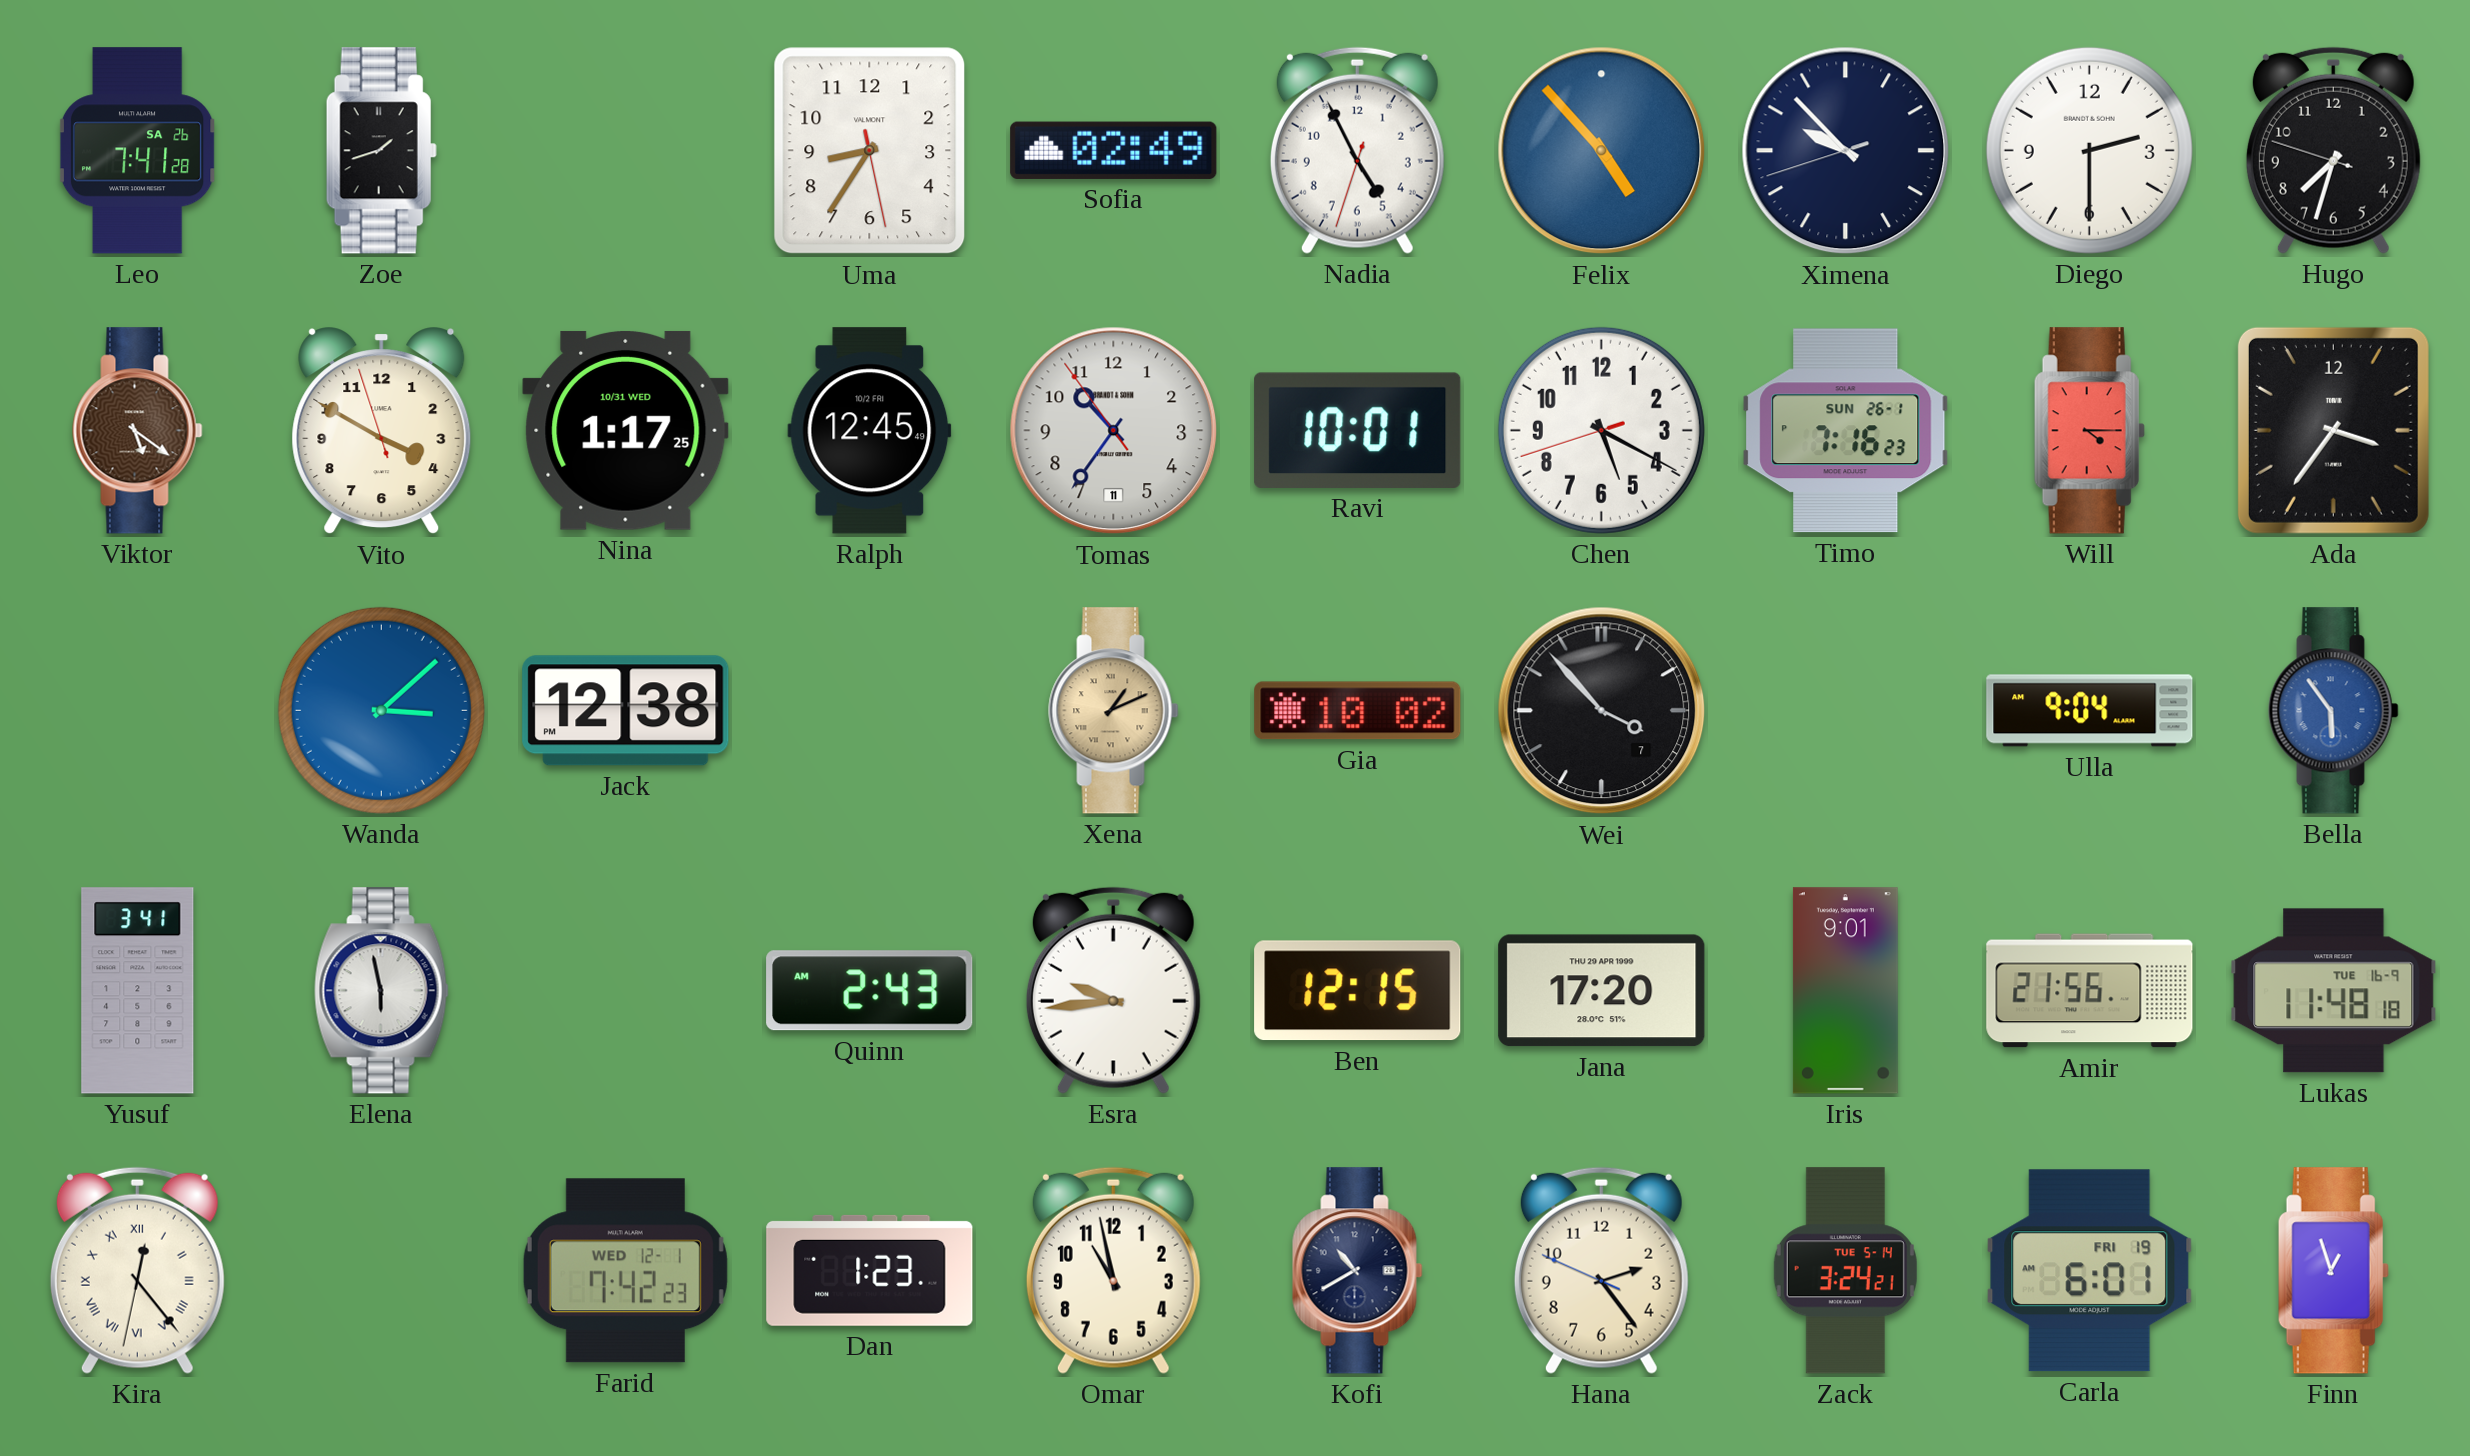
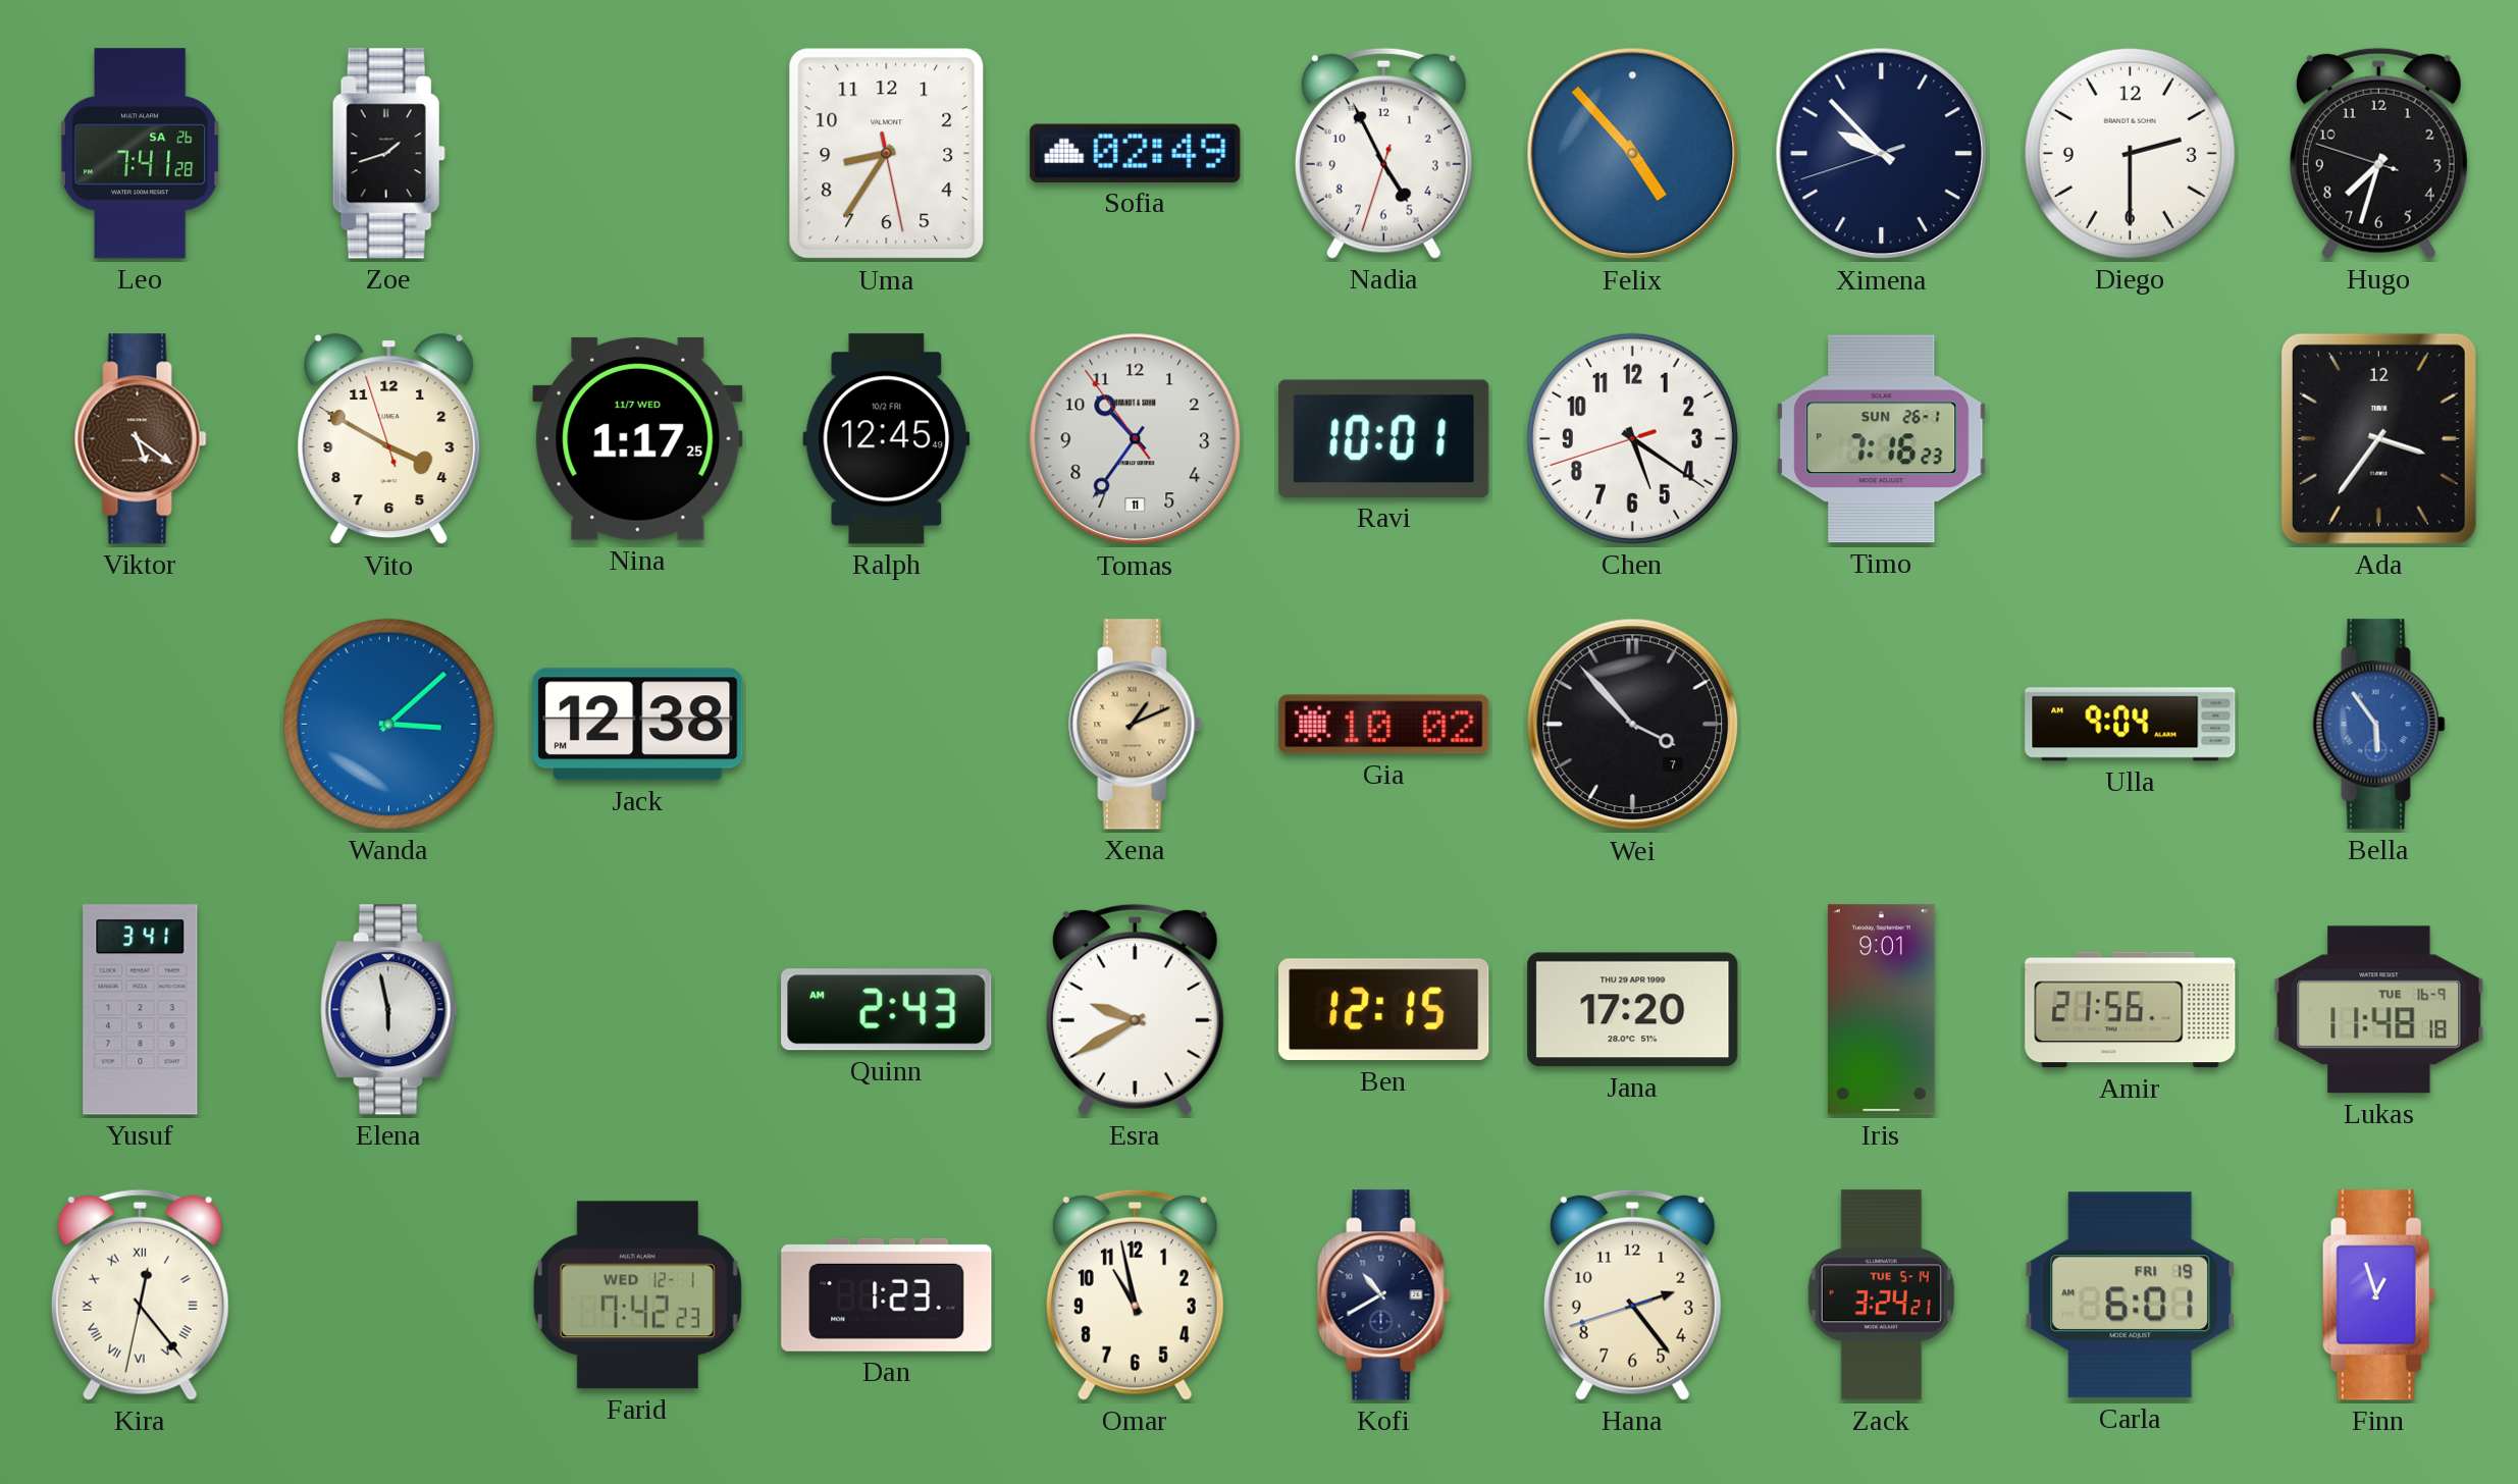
Nina date: 10/31 WED -> 11/7 WED (638, 438)
Chen: 5:19 -> 5:20 (1632, 438)
Will: 4:15 -> none (2089, 431)
Esra: 9:44 -> 9:40 (1135, 1009)
Hana: 2:23:49 -> 2:23:42 (1632, 1294)
